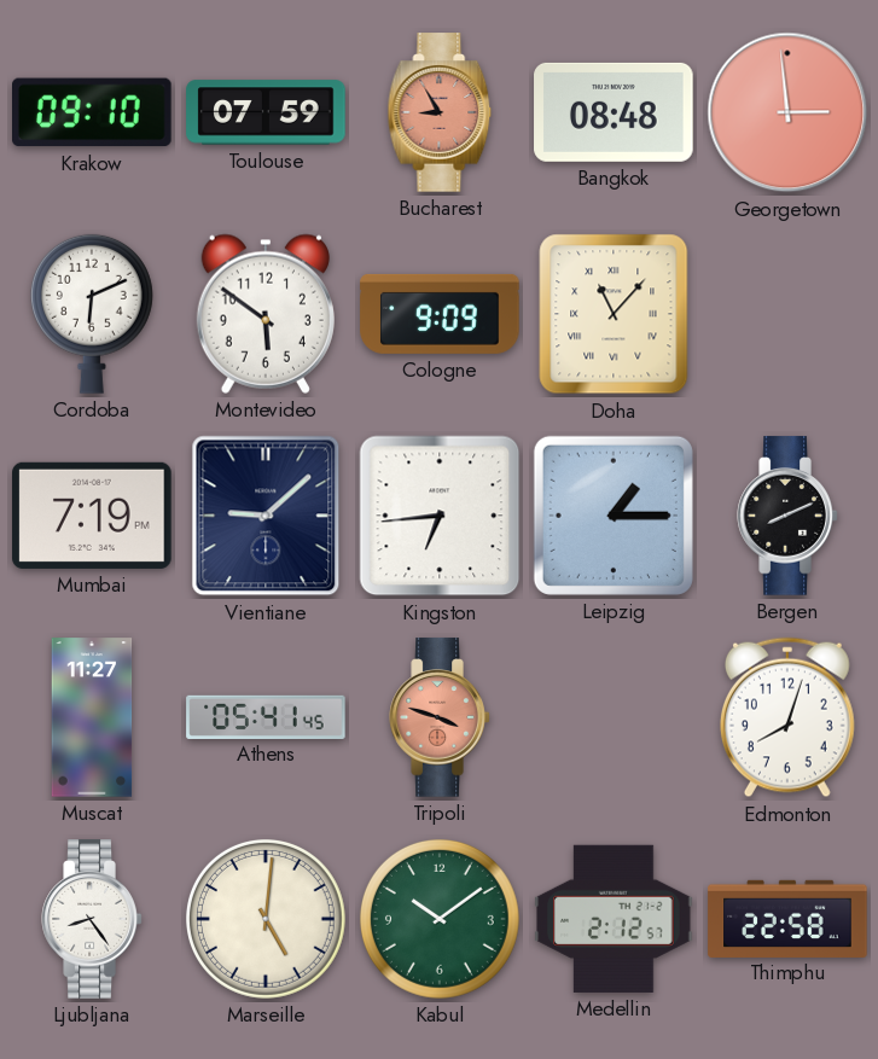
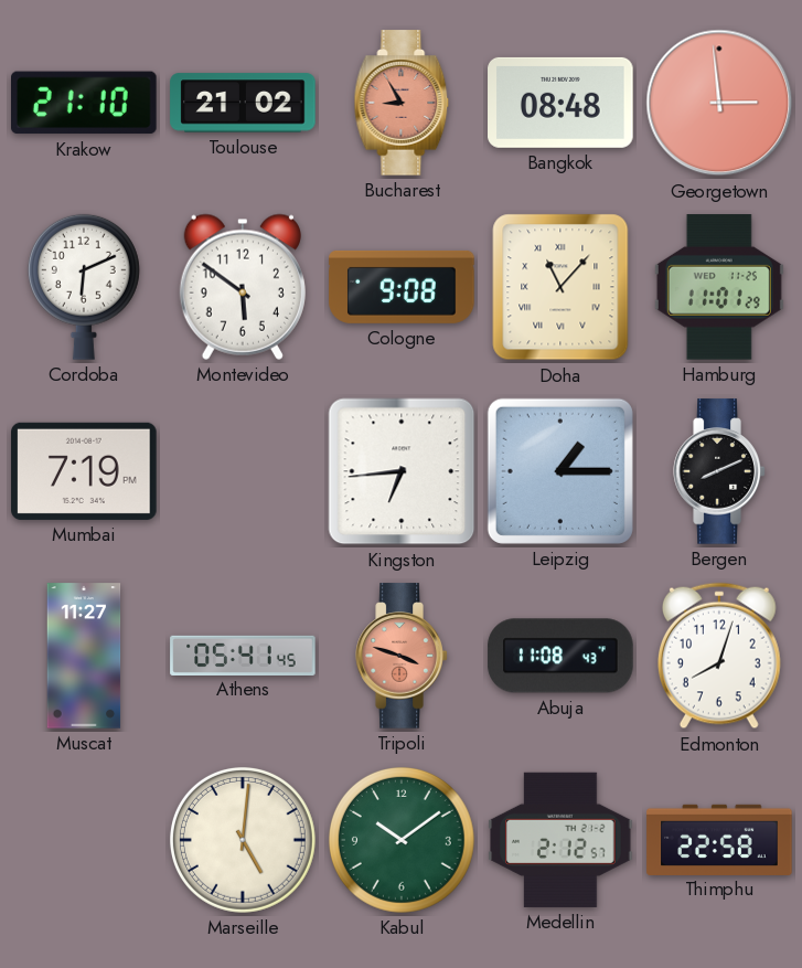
Krakow: 09:10 -> 21:10 (85, 103)
Toulouse: 07:59 -> 21:02 (243, 103)
Cologne: 9:09 -> 9:08 (402, 287)
Hamburg: none -> 11:01 (719, 287)
Vientiane: 9:08 -> none (266, 516)
Abuja: none -> 11:08 (560, 656)
Ljubljana: 8:24 -> none (92, 919)
